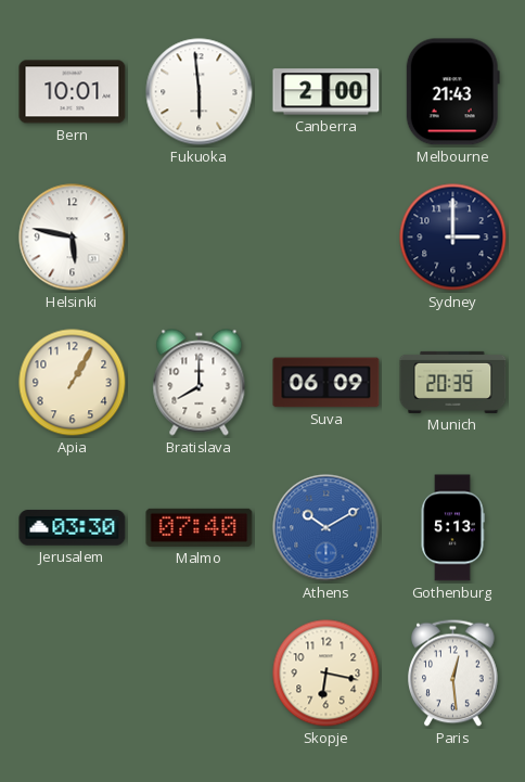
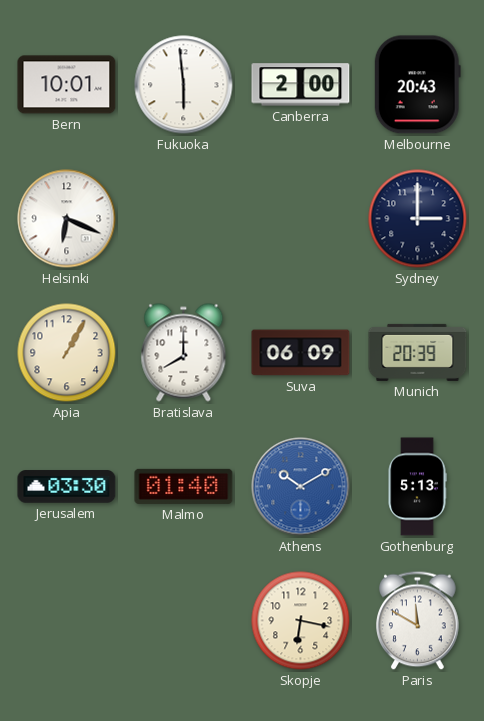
Melbourne: 21:43 -> 20:43 (417, 85)
Helsinki: 5:47 -> 6:19 (67, 219)
Malmo: 07:40 -> 01:40 (184, 486)
Paris: 12:29 -> 11:50 (418, 621)
